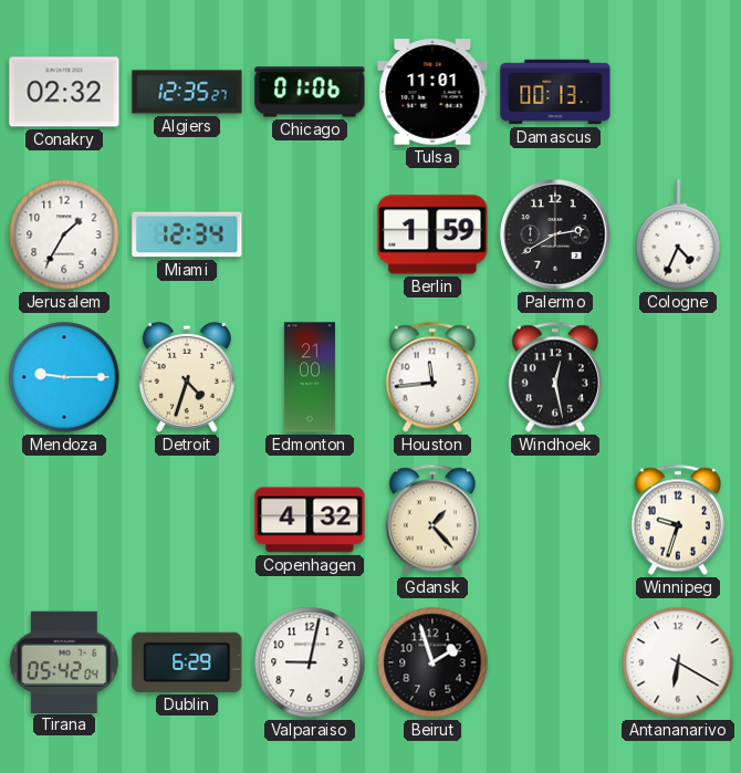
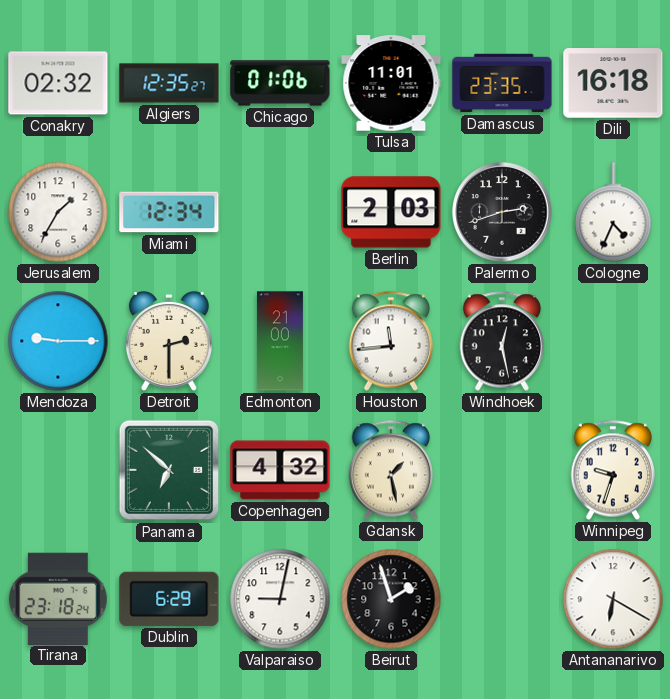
Damascus: 00:13 -> 23:35 (502, 83)
Dili: none -> 16:18 (613, 83)
Berlin: 1:59 -> 2:03 (391, 212)
Palermo: 2:40 -> 2:42 (502, 212)
Detroit: 4:33 -> 2:30 (169, 341)
Panama: none -> 6:52 (169, 470)
Gdansk: 1:23 -> 1:28 (390, 470)
Tirana: 05:42 -> 23:18 (58, 598)
